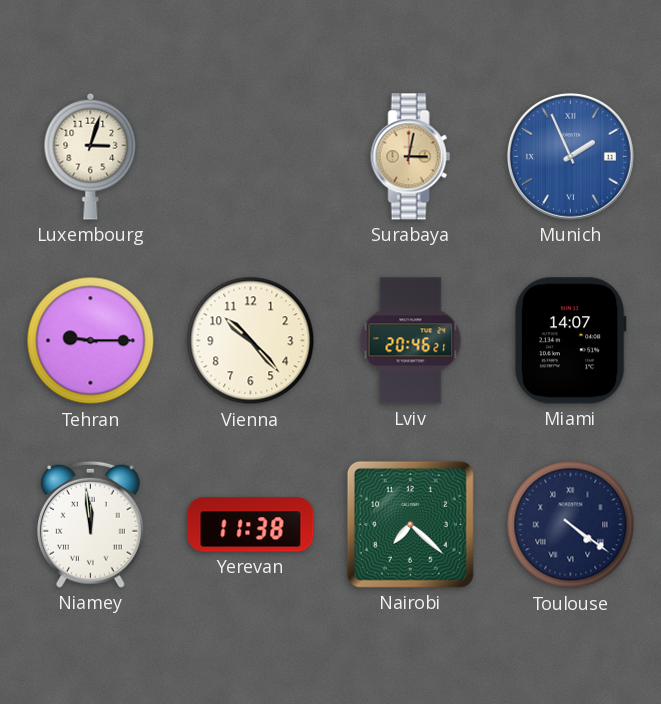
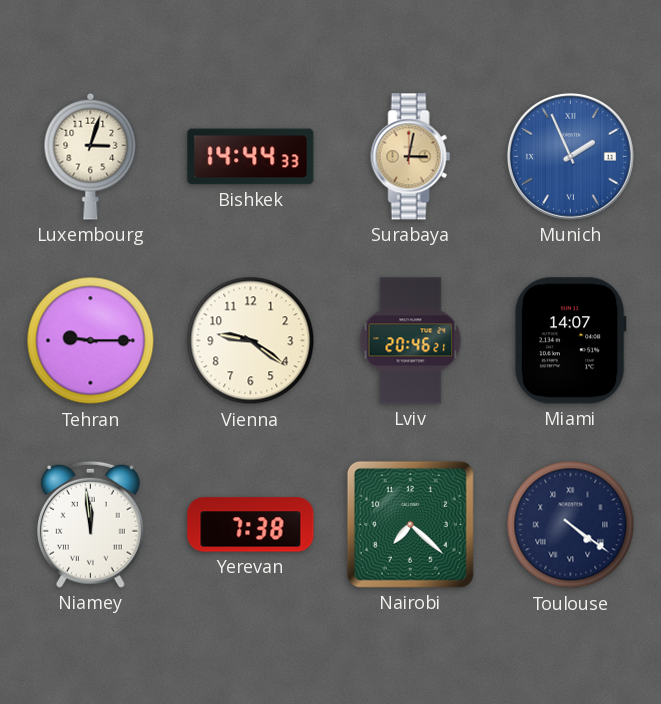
Bishkek: none -> 14:44 (251, 157)
Vienna: 10:23 -> 9:21 (251, 341)
Yerevan: 11:38 -> 7:38 (251, 525)
